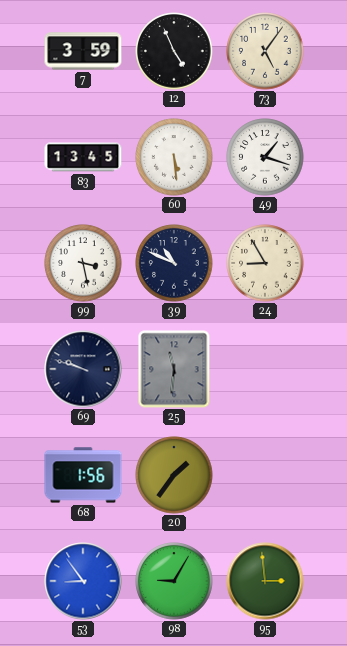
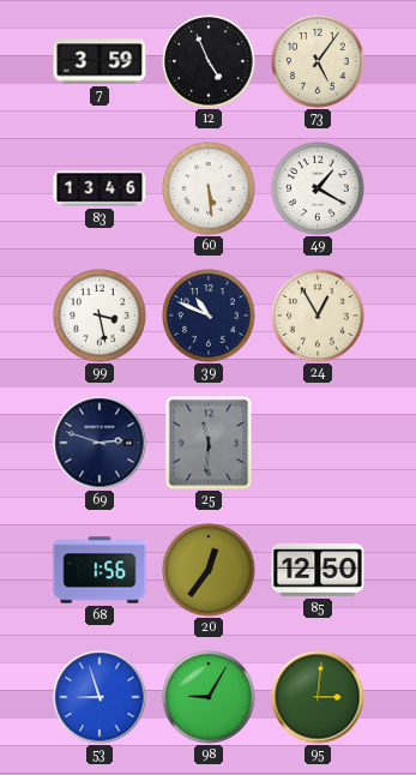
83: 13:45 -> 13:46 (100, 188)
49: 1:18 -> 1:20 (318, 188)
24: 8:55 -> 12:55 (318, 316)
69: 9:48 -> 2:48 (100, 443)
20: 1:36 -> 12:36 (209, 570)
85: none -> 12:50 (318, 570)
53: 8:54 -> 8:57 (100, 697)
95: 2:59 -> 3:01 (318, 697)
